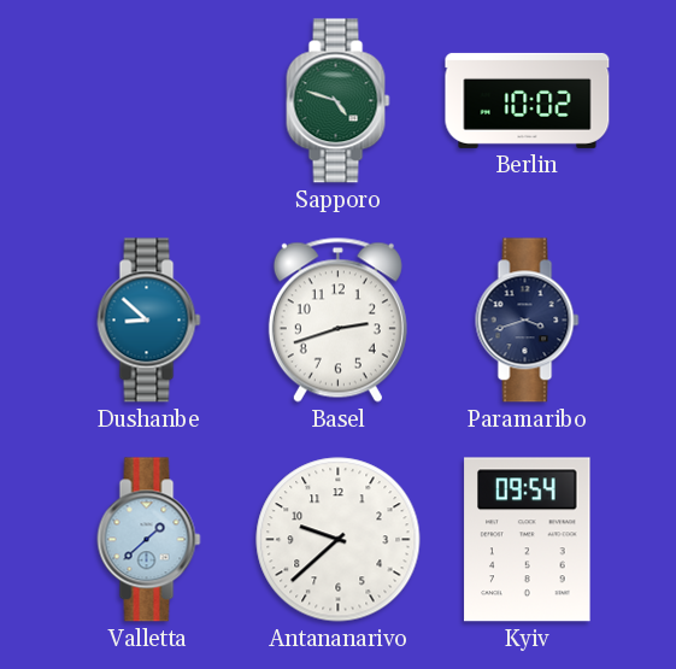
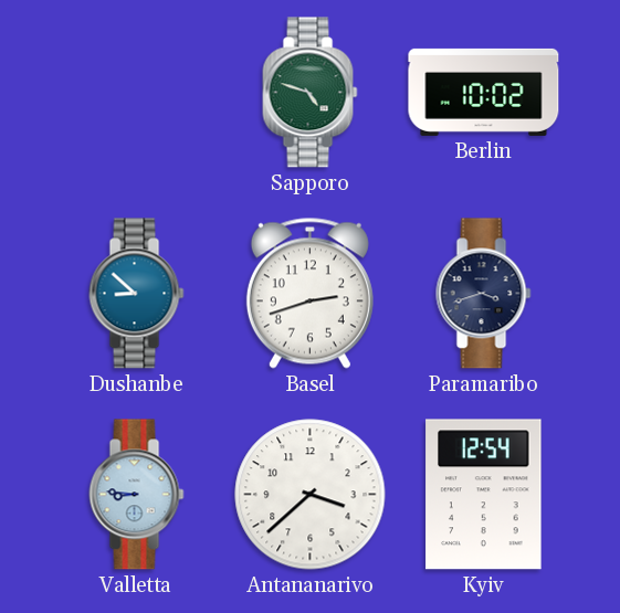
Valletta: 1:38 -> 8:46 (137, 495)
Antananarivo: 9:38 -> 3:38 (311, 495)
Kyiv: 09:54 -> 12:54 (484, 495)
